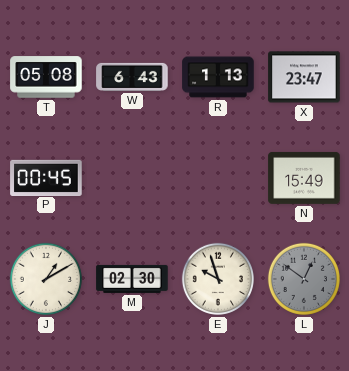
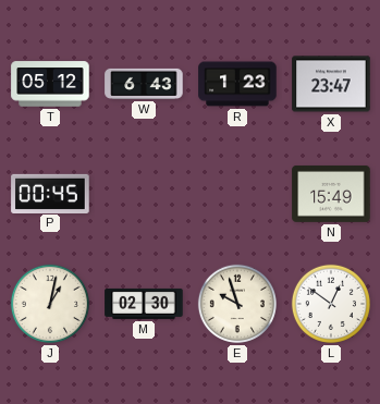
T: 05:08 -> 05:12 (50, 84)
R: 1:13 -> 1:23 (237, 84)
J: 1:10 -> 1:02 (50, 304)
L dial: grey -> white (331, 304)
